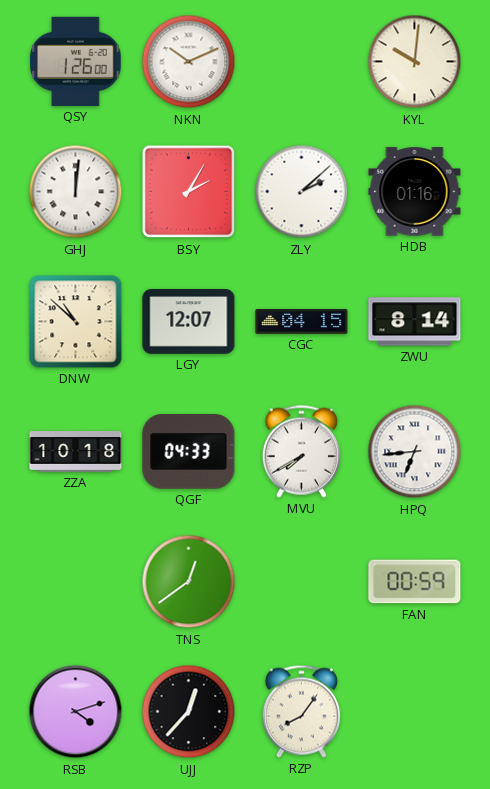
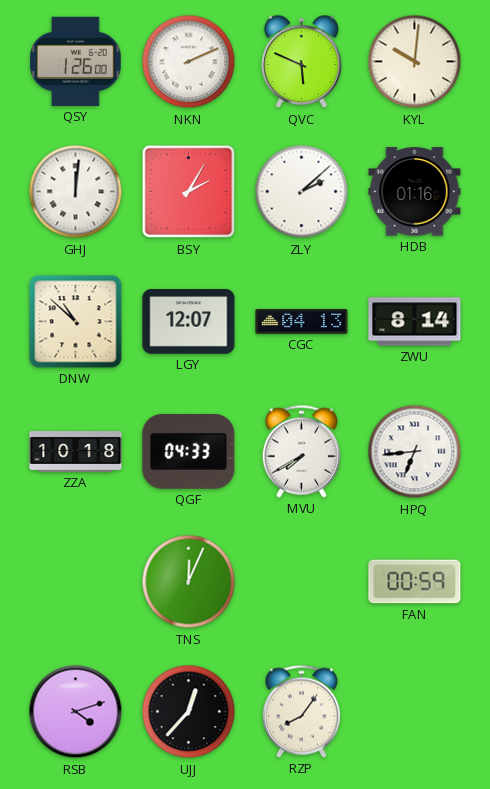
NKN: 10:11 -> 2:11 (189, 62)
QVC: none -> 5:49 (302, 62)
CGC: 04:15 -> 04:13 (302, 322)
TNS: 12:39 -> 12:04 (189, 582)
